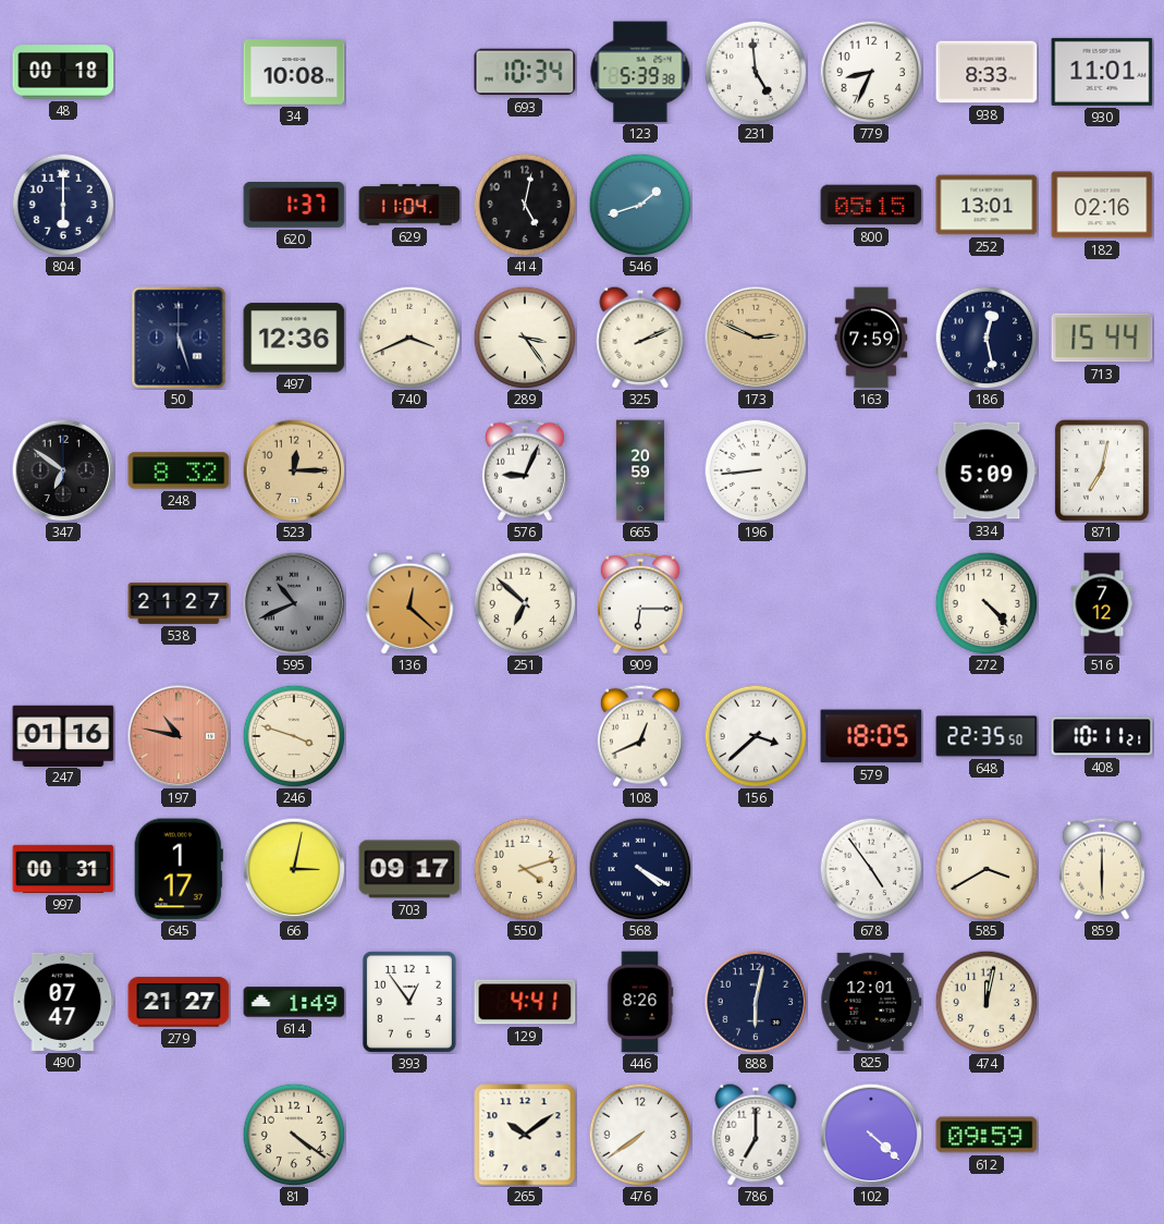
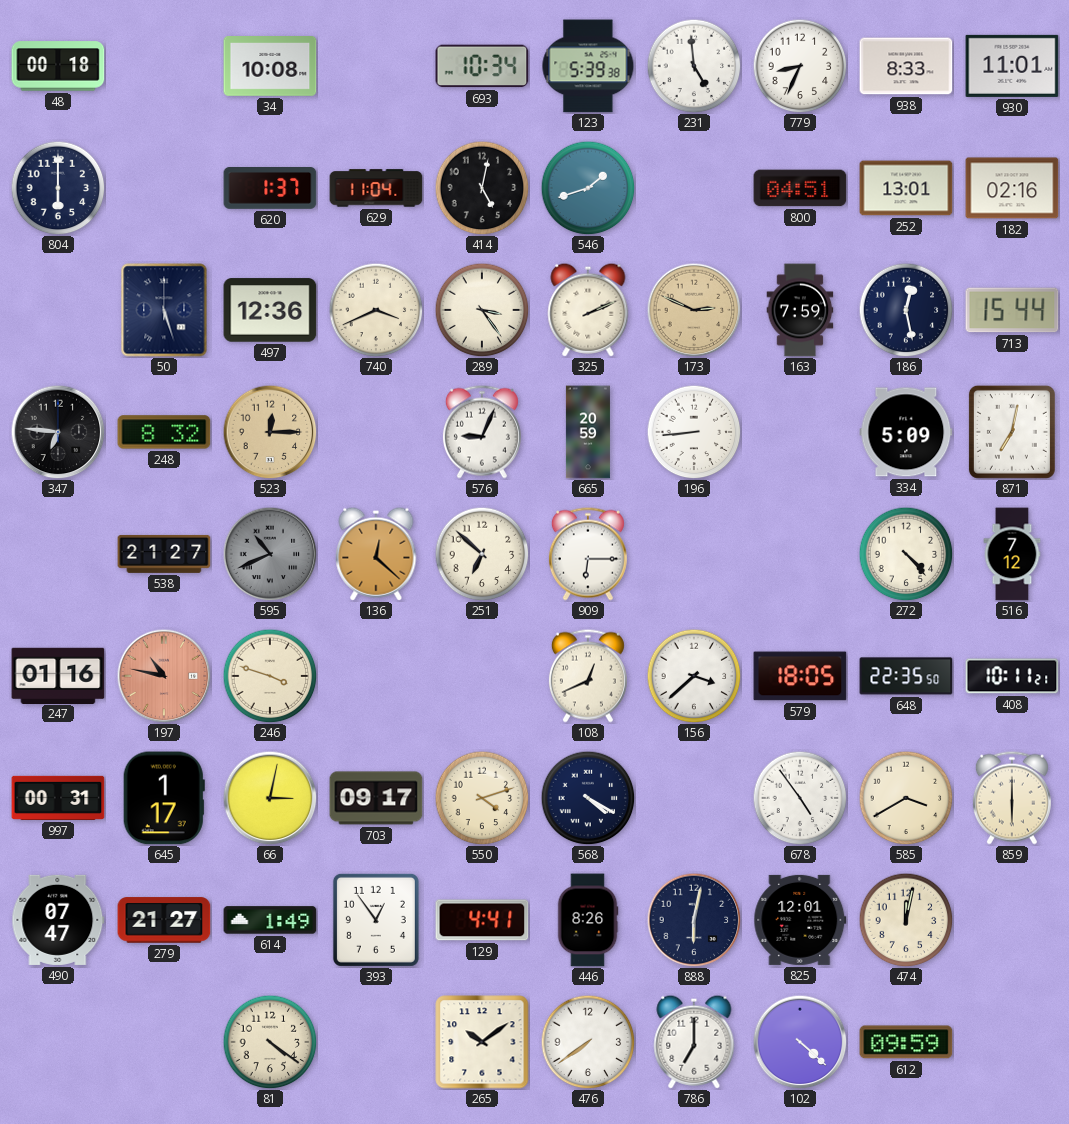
800: 05:15 -> 04:51 (800, 188)
347: 6:51 -> 6:46 (58, 432)
